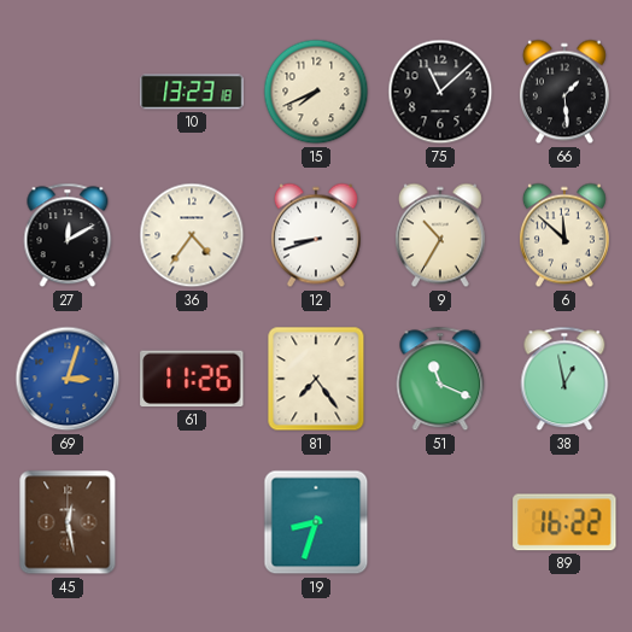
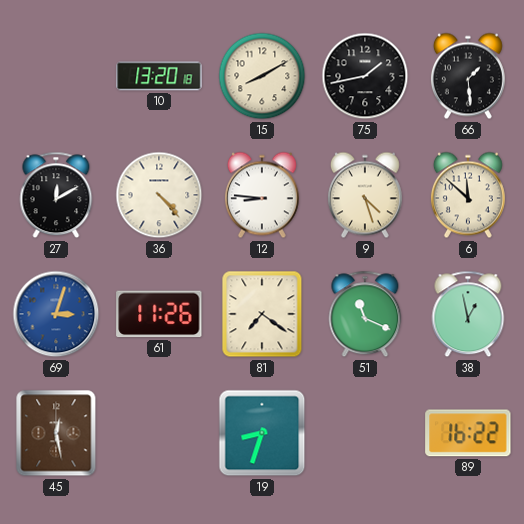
10: 13:23 -> 13:20 (159, 76)
15: 7:41 -> 8:10 (262, 76)
75: 11:08 -> 1:43 (365, 76)
36: 4:36 -> 4:23 (159, 195)
12: 8:42 -> 8:46 (262, 195)
9: 10:35 -> 4:27 (365, 195)
81: 7:24 -> 7:21 (262, 314)
